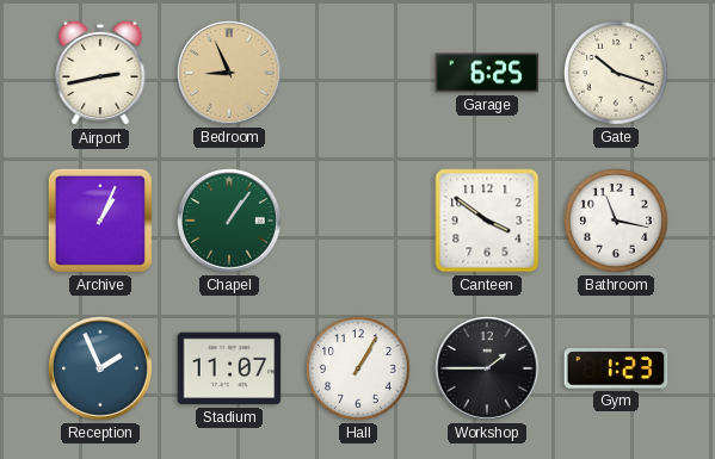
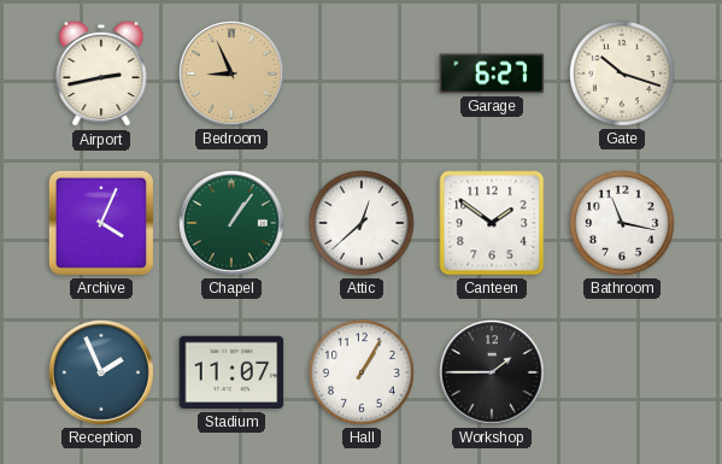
Garage: 6:25 -> 6:27 (492, 74)
Archive: 1:04 -> 4:04 (101, 223)
Attic: none -> 12:38 (363, 224)
Canteen: 3:51 -> 1:51 (492, 223)
Gym: 1:23 -> none (616, 368)
